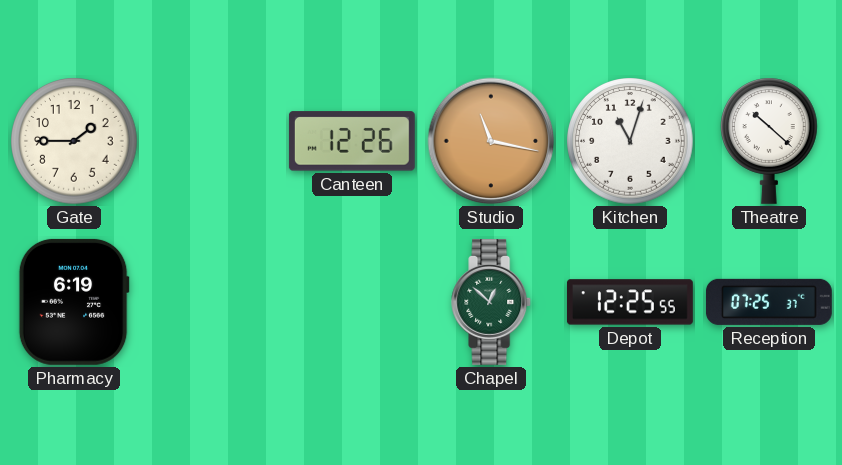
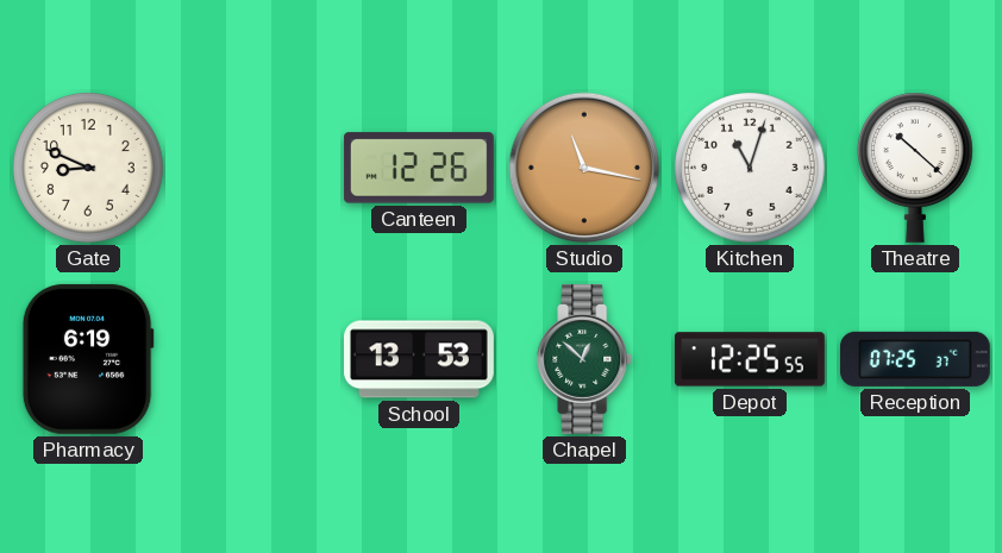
Gate: 1:45 -> 8:49 (88, 168)
School: none -> 13:53 (419, 359)
